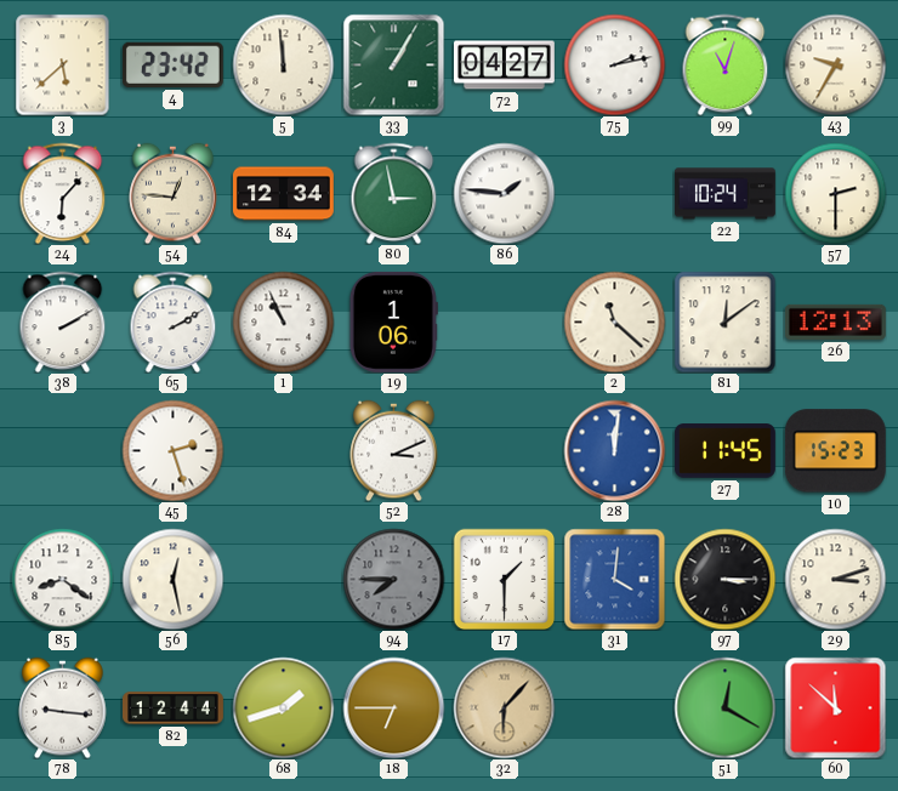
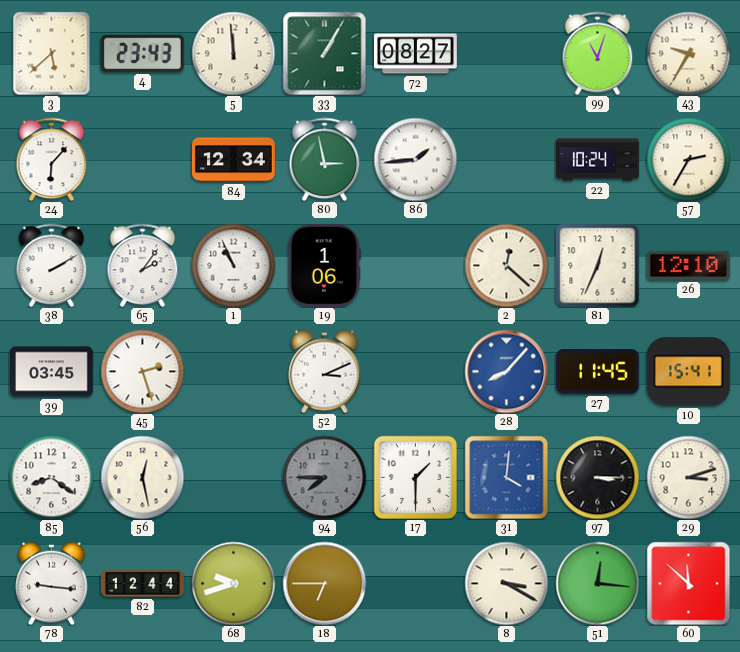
4: 23:42 -> 23:43 (142, 53)
72: 04:27 -> 08:27 (416, 54)
75: 2:13 -> none (614, 64)
54: 12:46 -> none (174, 193)
86: 1:46 -> 1:44 (415, 159)
57: 2:30 -> 2:35 (688, 159)
65: 2:10 -> 2:06 (143, 265)
2: 11:22 -> 12:22 (506, 265)
81: 12:09 -> 12:34 (597, 265)
26: 12:13 -> 12:10 (688, 265)
39: none -> 03:45 (51, 372)
28: 12:01 -> 8:07 (506, 371)
10: 15:23 -> 15:41 (688, 372)
68: 1:42 -> 9:42 (233, 583)
32: 6:07 -> none (504, 707)
8: none -> 3:20 (506, 583)
51: 12:20 -> 12:16 (597, 583)
